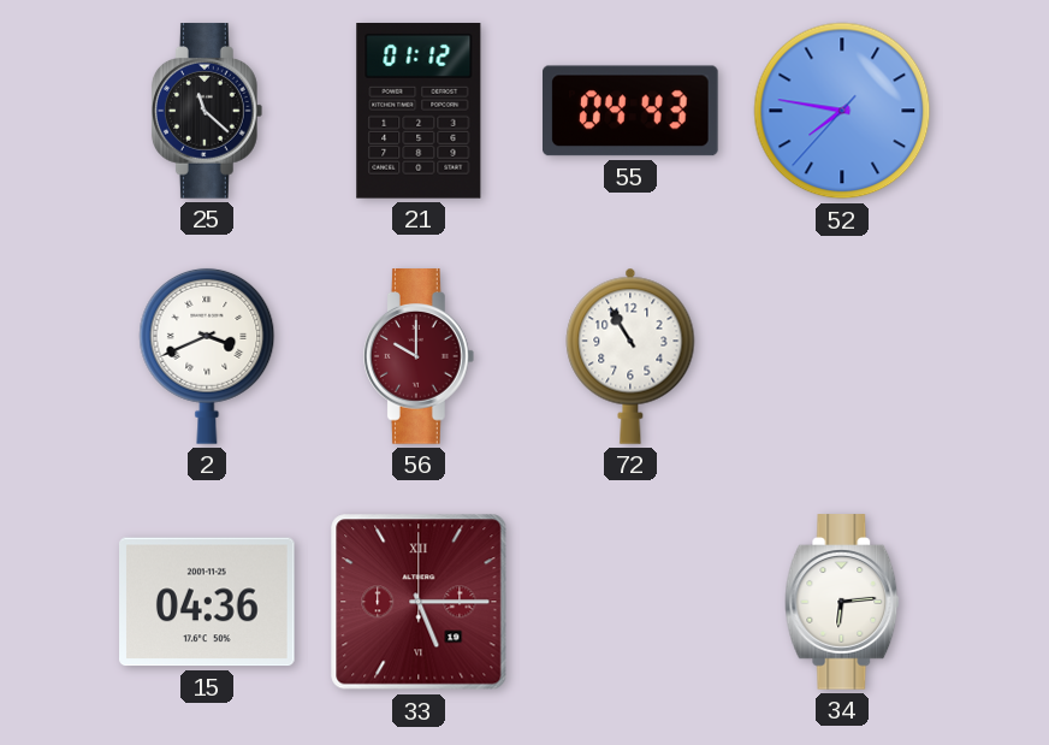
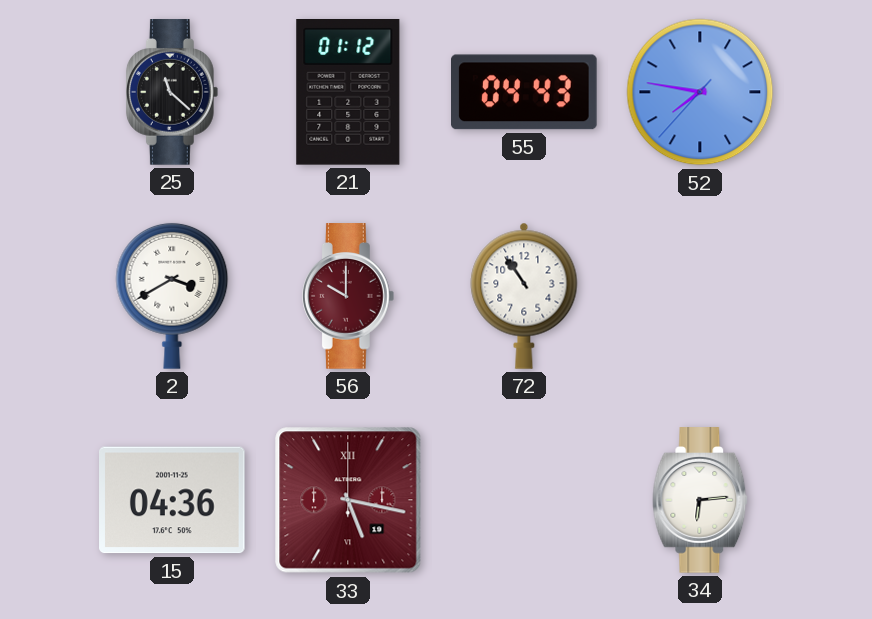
2: 3:41 -> 3:40 (172, 296)
72: 10:55 -> 10:54 (524, 296)
33: 5:15 -> 5:17 (348, 500)
